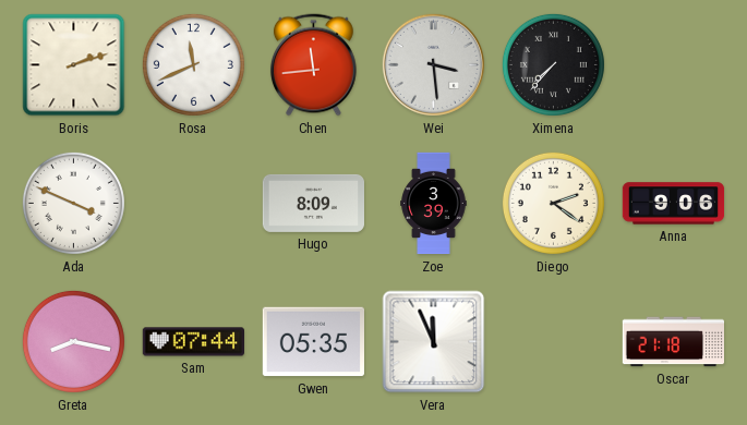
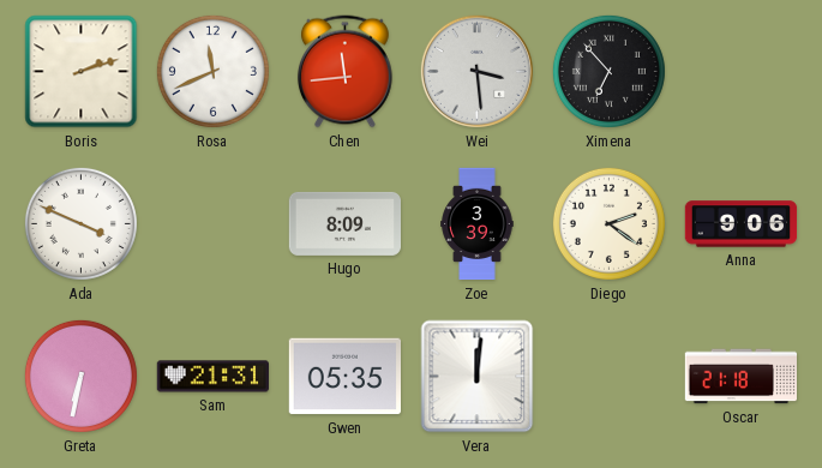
Ximena: 7:37 -> 6:53 (608, 71)
Greta: 8:17 -> 6:32 (80, 376)
Sam: 07:44 -> 21:31 (212, 377)
Vera: 11:56 -> 12:01 (478, 377)
